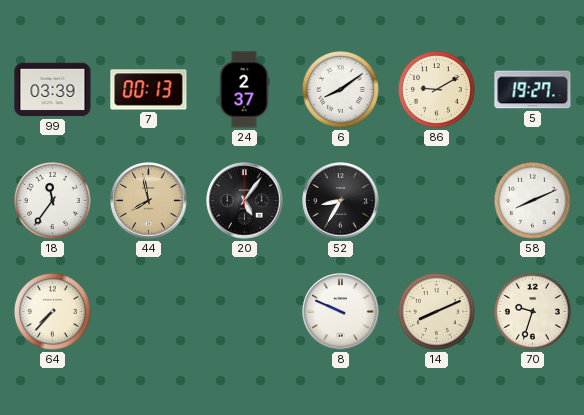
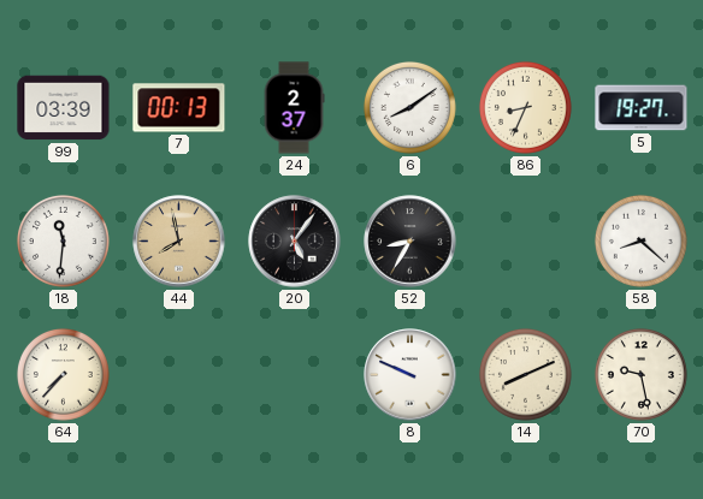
86: 9:10 -> 8:34 (525, 107)
18: 11:36 -> 11:31 (63, 240)
58: 8:11 -> 8:22 (640, 240)
70: 9:33 -> 9:28 (640, 374)
